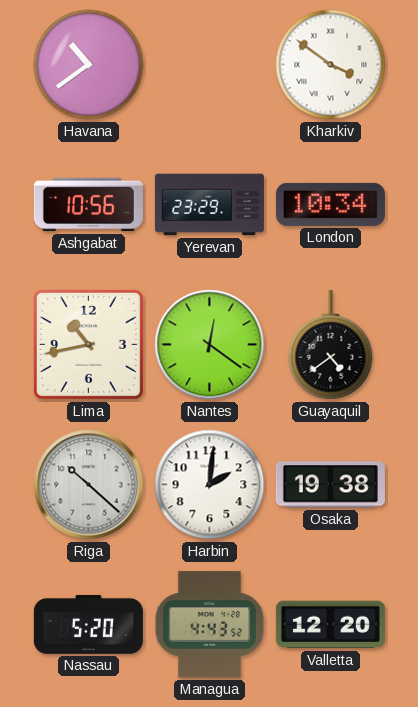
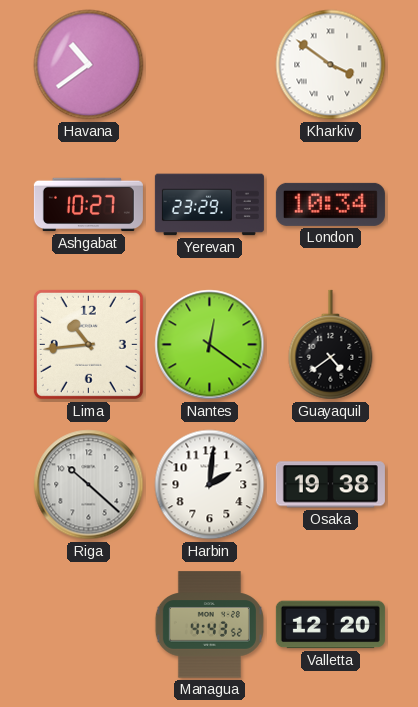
Ashgabat: 10:56 -> 10:27 (88, 205)
Lima: 10:43 -> 10:44 (88, 344)
Nassau: 5:20 -> none (88, 624)
